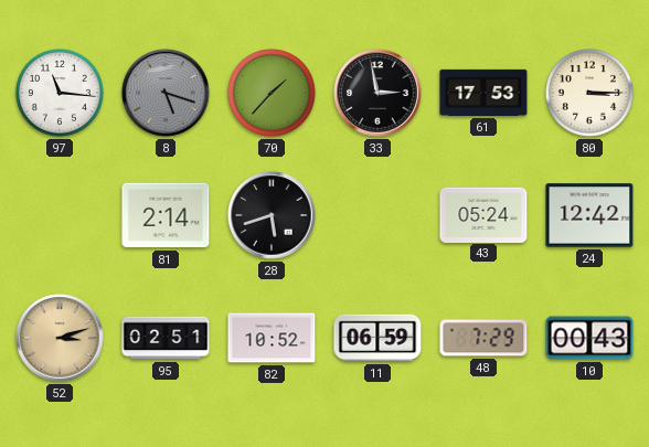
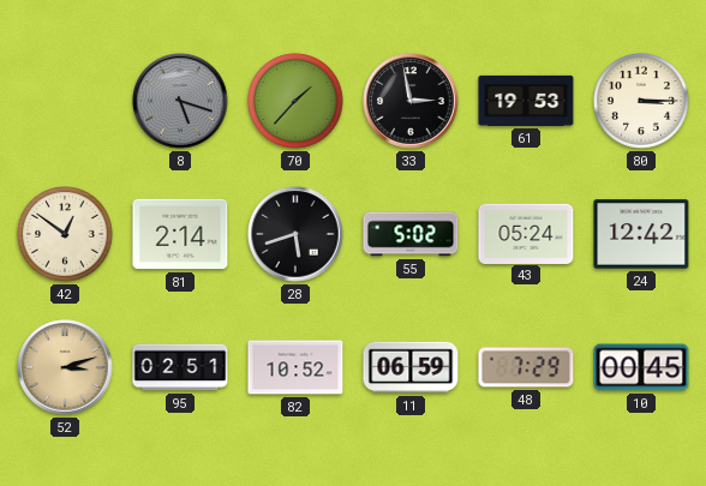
97: 11:16 -> none (61, 94)
61: 17:53 -> 19:53 (526, 101)
42: none -> 12:51 (66, 235)
55: none -> 5:02 (411, 234)
10: 00:43 -> 00:45 (641, 367)
